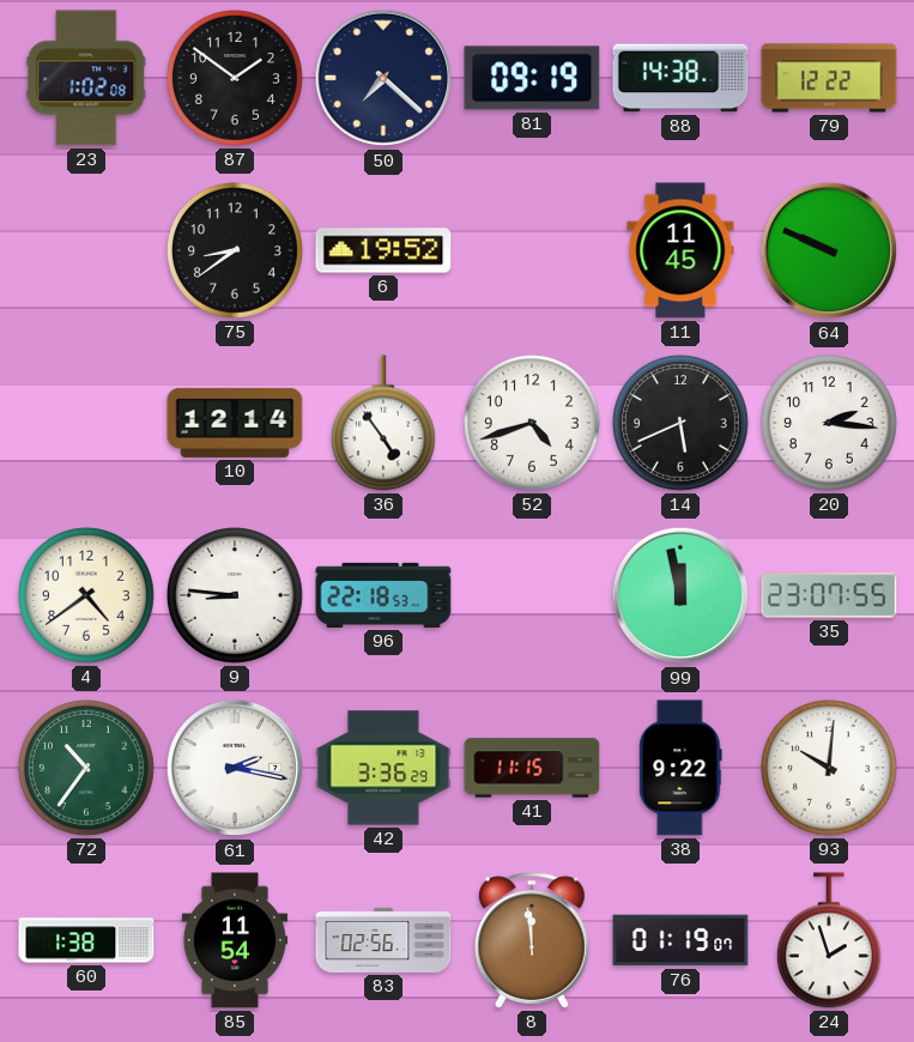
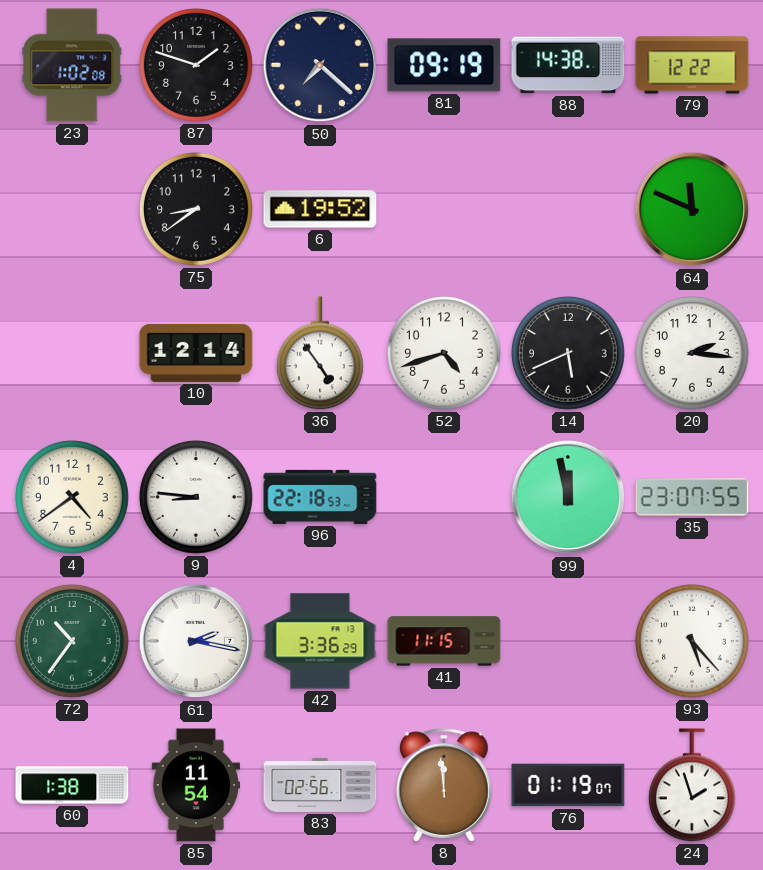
87: 1:51 -> 1:48 (197, 66)
11: 11:45 -> none (680, 250)
64: 9:49 -> 11:49 (692, 209)
38: 9:22 -> none (680, 768)
93: 10:01 -> 5:23 (693, 642)
